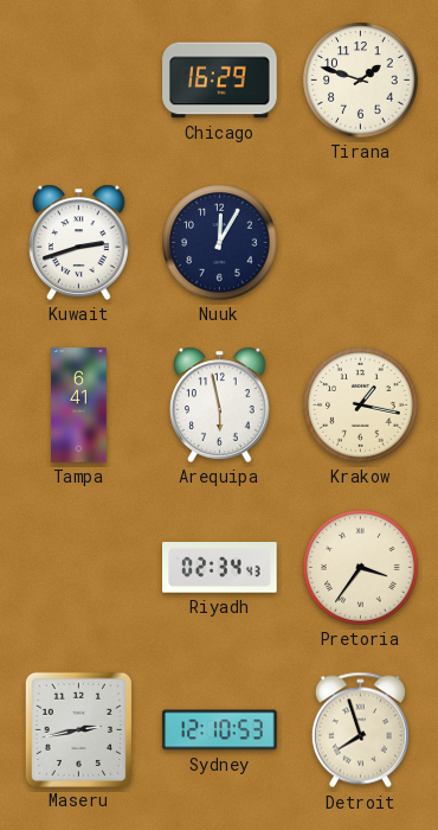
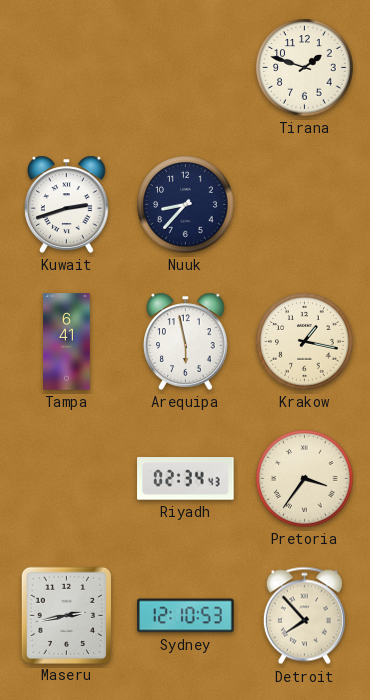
Chicago: 16:29 -> none (220, 81)
Nuuk: 12:05 -> 8:37 (186, 205)
Detroit: 7:57 -> 7:53 (304, 616)
